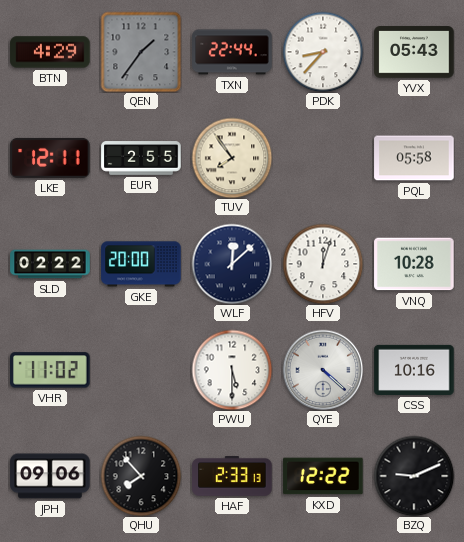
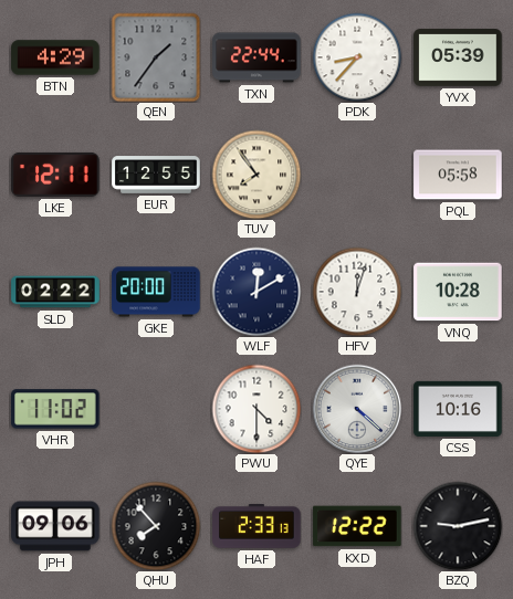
YVX: 05:43 -> 05:39 (458, 57)
EUR: 2:55 -> 12:55 (156, 175)
WLF: 12:08 -> 12:10 (256, 292)
PWU: 5:30 -> 4:30 (256, 409)
BZQ: 9:11 -> 9:13 (458, 526)
